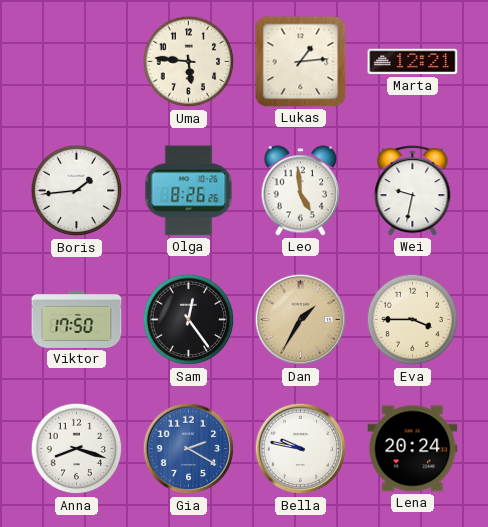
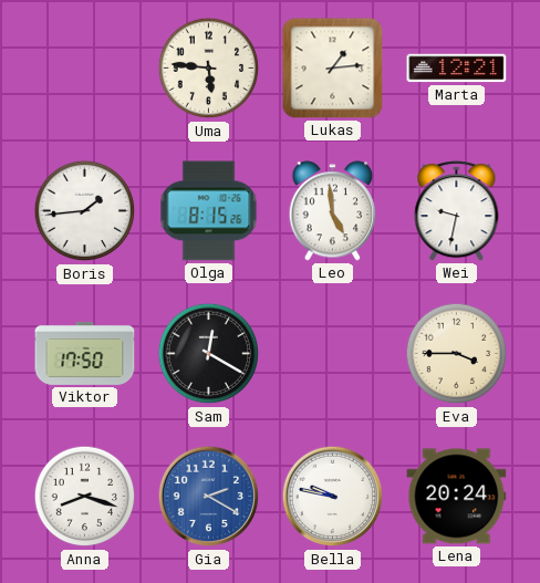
Olga: 8:26 -> 8:15 (209, 211)
Sam: 12:24 -> 12:20 (209, 354)
Dan: 1:35 -> none (301, 320)
